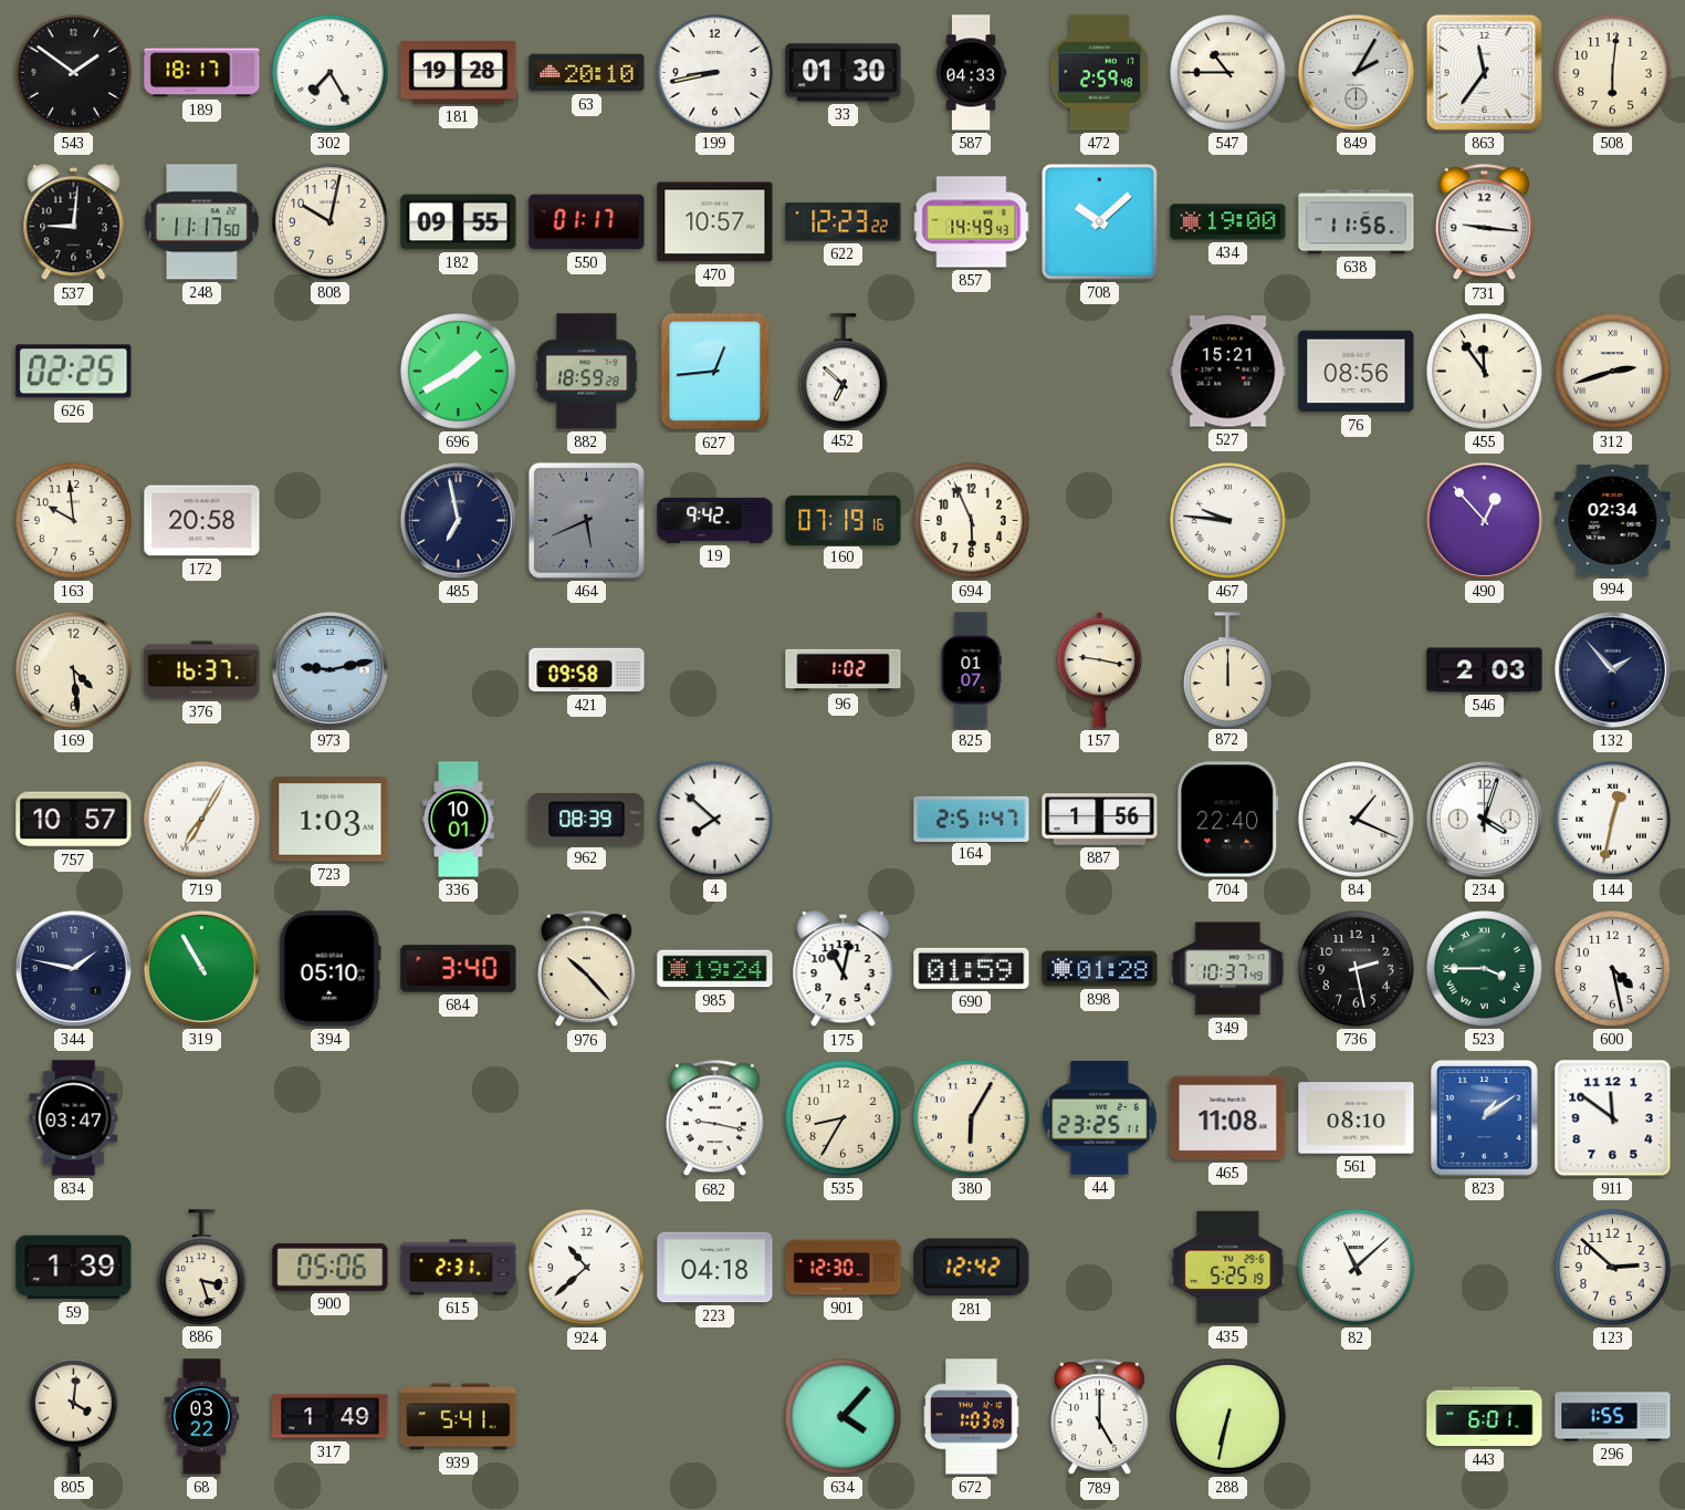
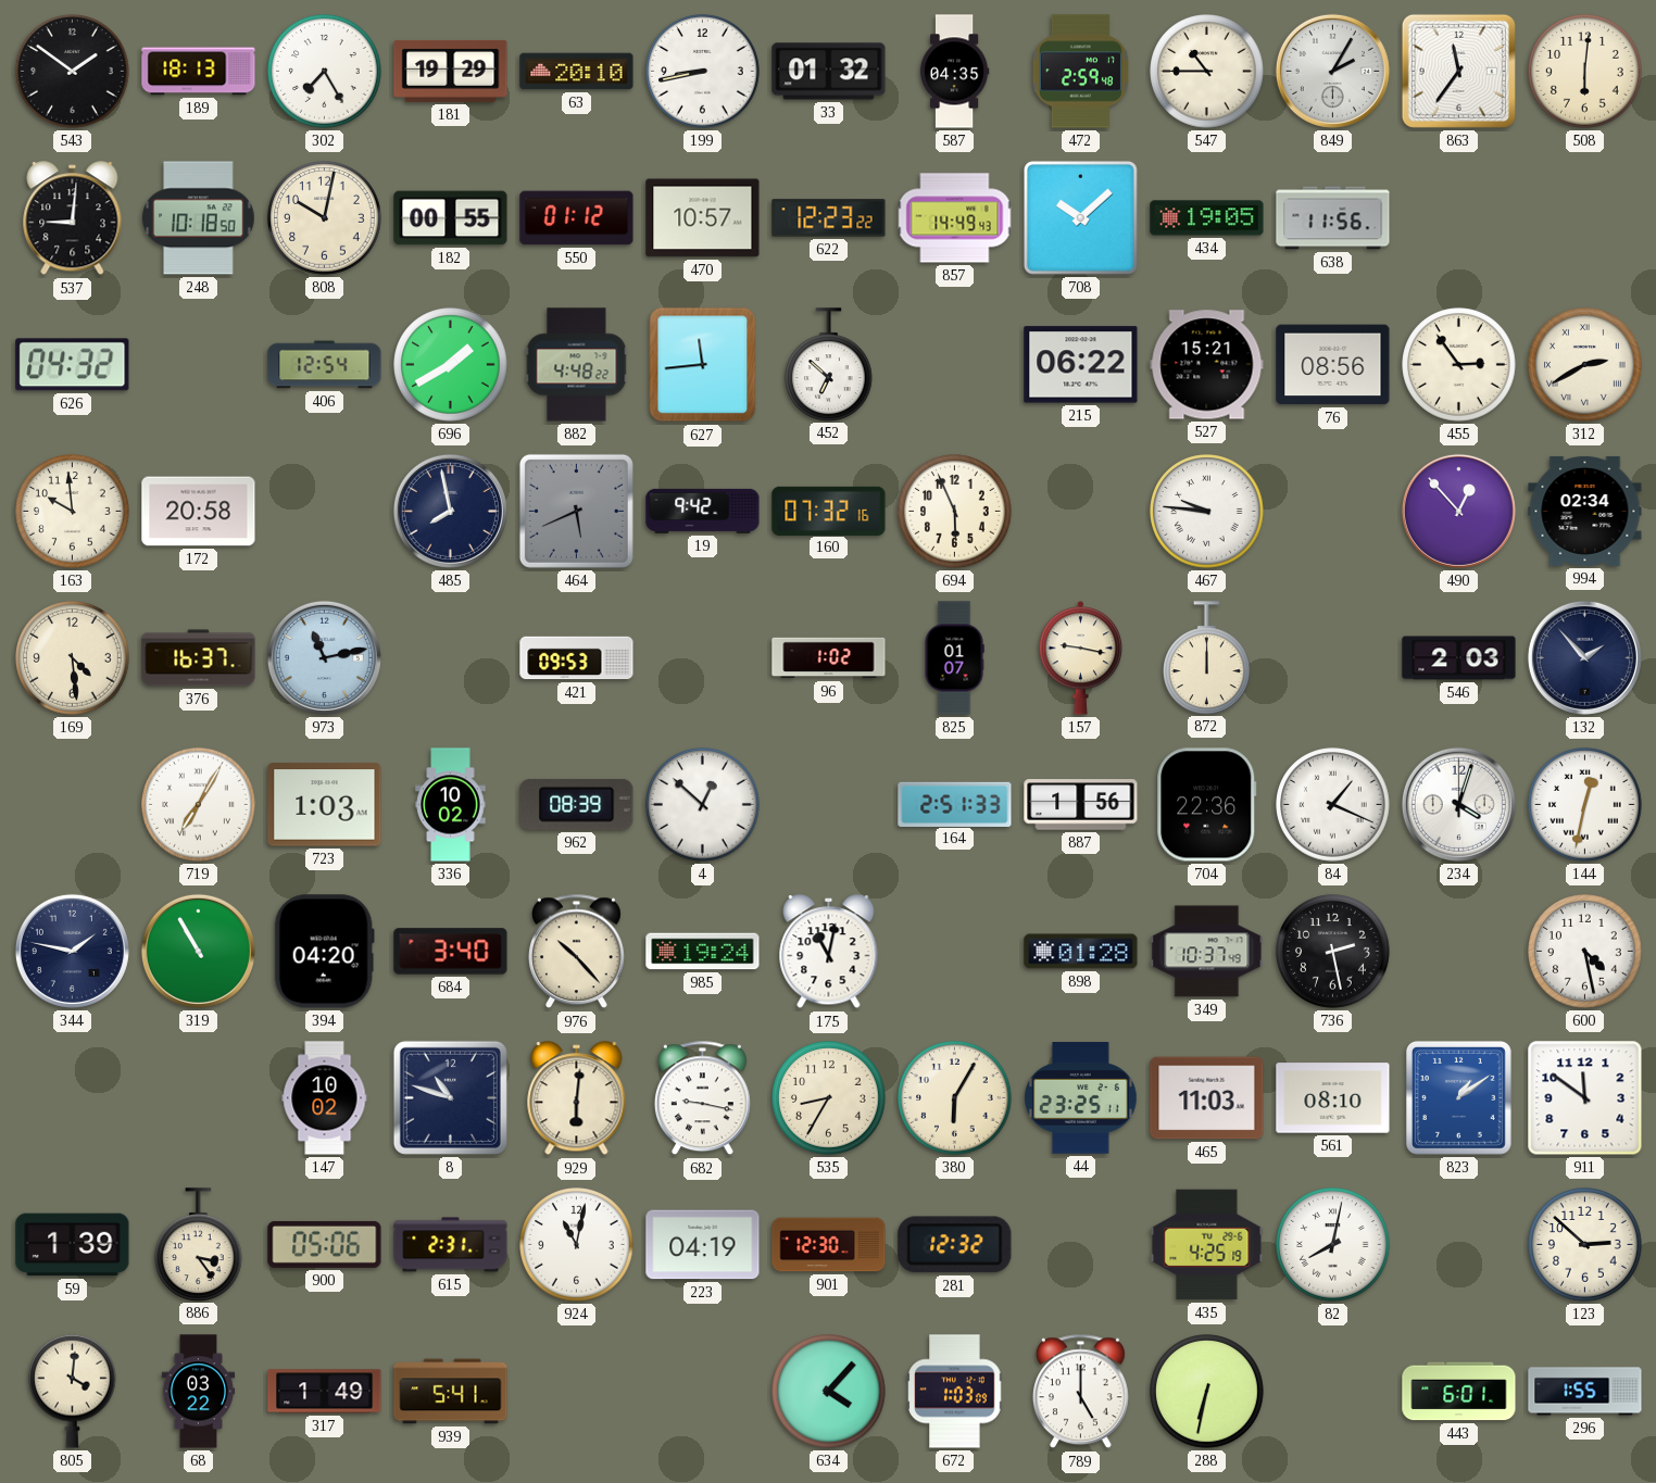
189: 18:17 -> 18:13 (199, 72)
181: 19:28 -> 19:29 (451, 71)
33: 01:30 -> 01:32 (829, 72)
587: 04:33 -> 04:35 (954, 72)
248: 11:17 -> 10:18 (199, 218)
182: 09:55 -> 00:55 (451, 218)
550: 01:17 -> 01:12 (577, 218)
434: 19:00 -> 19:05 (1207, 218)
731: 9:16 -> none (1484, 222)
626: 02:25 -> 04:32 (73, 365)
406: none -> 12:54 (325, 365)
882: 18:59 -> 4:48 (577, 365)
627: 12:44 -> 11:44 (703, 365)
215: none -> 06:22 (1081, 365)
455: 11:54 -> 2:54 (1459, 365)
312: 2:42 -> 2:40 (1585, 365)
485: 6:58 -> 7:58 (450, 511)
160: 07:19 -> 07:32 (829, 511)
973: 9:13 -> 11:13 (324, 657)
421: 09:58 -> 09:53 (577, 658)
757: 10:57 -> none (74, 820)
336: 10:01 -> 10:02 (451, 805)
4: 7:52 -> 12:52 (703, 805)
164: 2:51:47 -> 2:51:33 (955, 804)
704: 22:40 -> 22:36 (1207, 805)
394: 05:10 -> 04:20 (324, 952)
690: 01:59 -> none (972, 968)
523: 3:45 -> none (1485, 969)
834: 03:47 -> none (74, 1118)
147: none -> 10:02 (325, 1098)
8: none -> 10:48 (450, 1097)
929: none -> 6:01 (577, 1098)
465: 11:08 -> 11:03 (1207, 1098)
886: 3:27 -> 3:24 (199, 1244)
924: 10:38 -> 11:02 (577, 1245)
223: 04:18 -> 04:19 (703, 1245)
281: 12:42 -> 12:32 (955, 1245)
435: 5:25 -> 4:25 (1207, 1245)
82: 11:08 -> 8:02 (1333, 1245)
